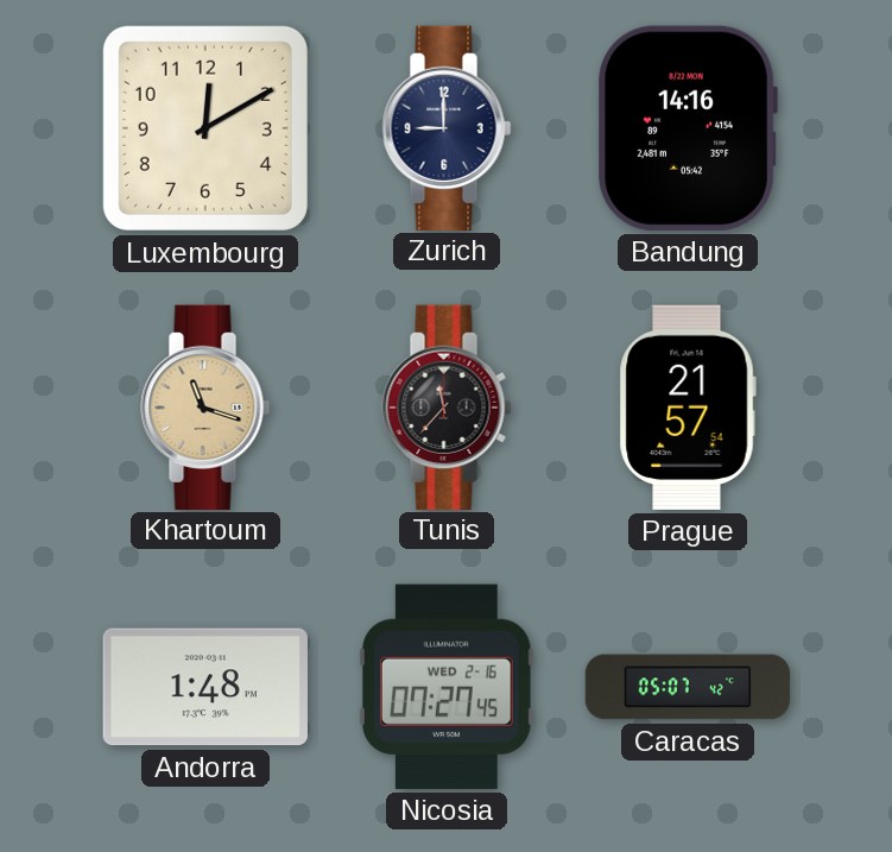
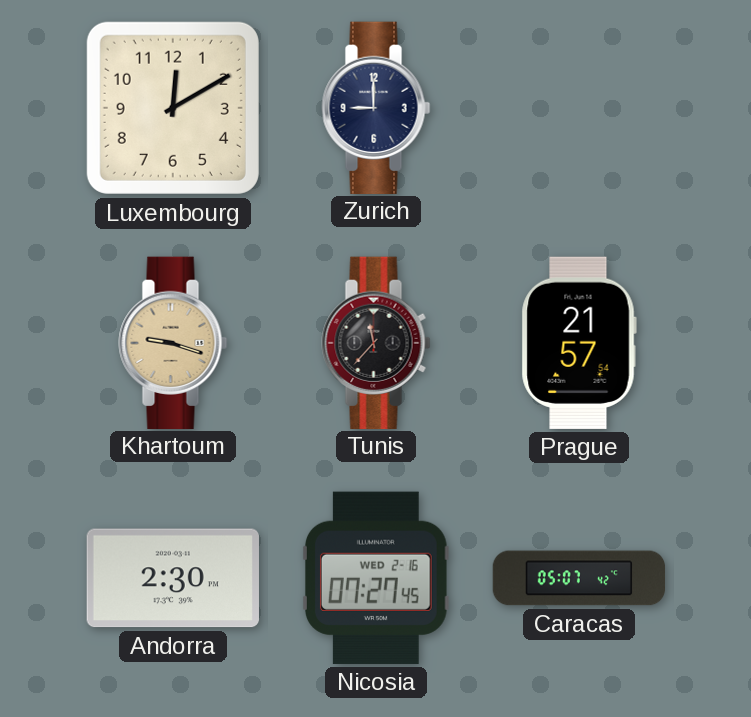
Bandung: 14:16 -> none (688, 128)
Khartoum: 11:18 -> 9:18 (173, 342)
Andorra: 1:48 -> 2:30 (173, 578)
